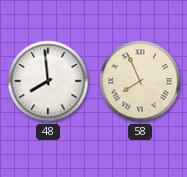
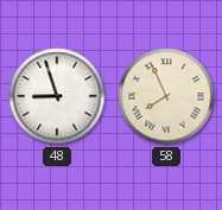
48: 7:59 -> 8:57 (57, 96)
